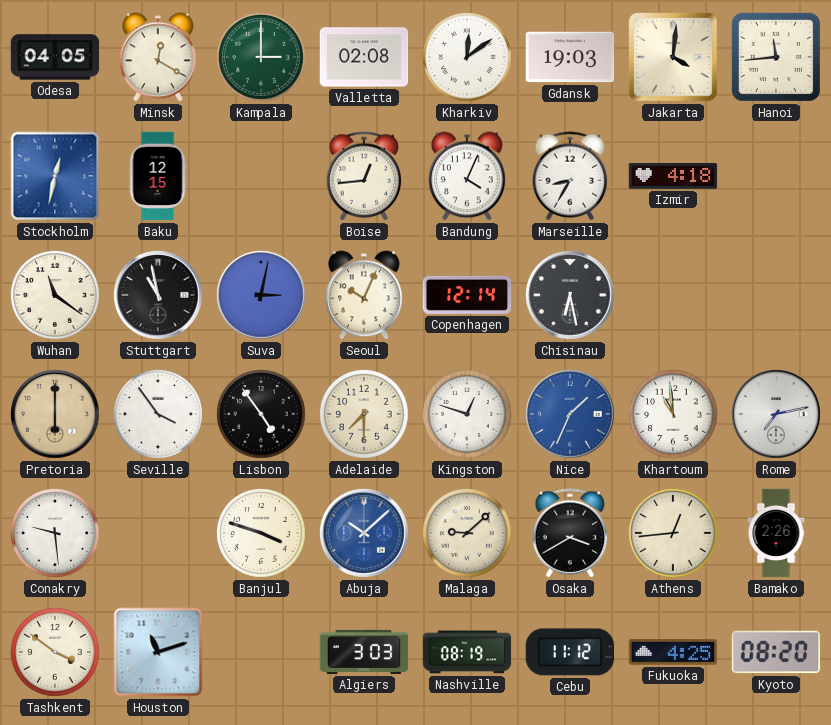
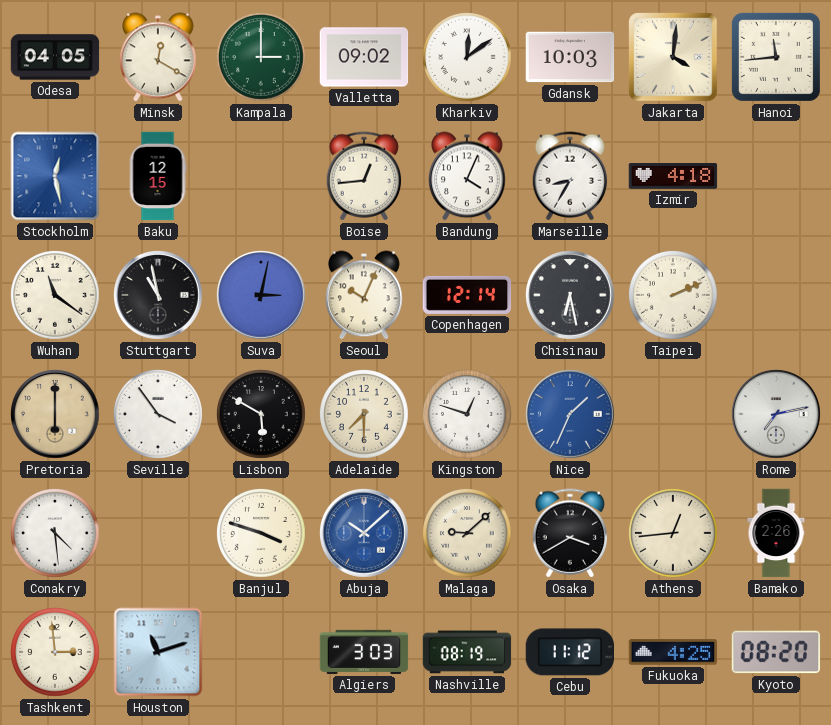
Valletta: 02:08 -> 09:02 (364, 57)
Gdansk: 19:03 -> 10:03 (570, 57)
Stockholm: 12:32 -> 12:28 (55, 176)
Taipei: none -> 2:11 (674, 296)
Lisbon: 4:54 -> 5:50 (262, 415)
Khartoum: 10:59 -> none (674, 415)
Conakry: 9:29 -> 4:29 (56, 534)
Tashkent: 3:51 -> 2:59 (56, 653)
